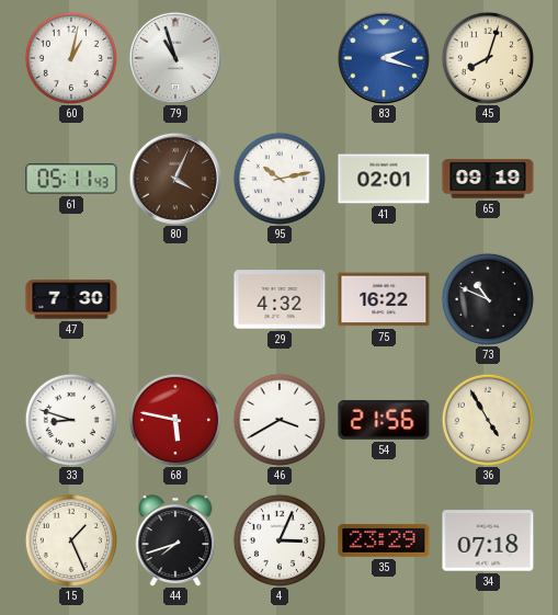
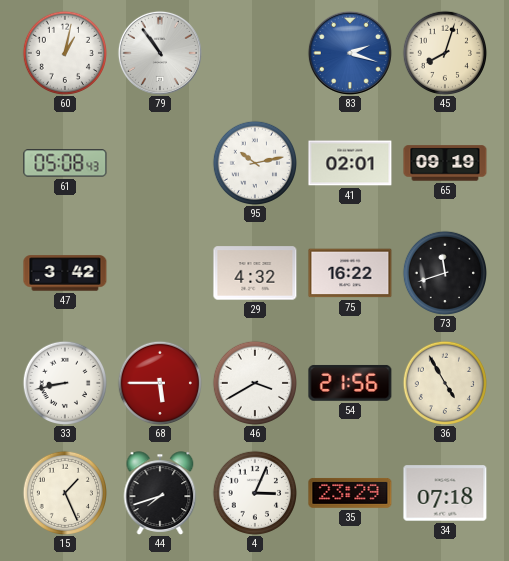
79: 10:57 -> 10:54 (160, 53)
61: 05:11 -> 05:08 (65, 163)
80: 4:04 -> none (175, 179)
47: 7:30 -> 3:42 (65, 273)
73: 10:49 -> 11:42 (444, 272)
33: 8:48 -> 8:43 (64, 382)
68: 5:47 -> 5:45 (159, 382)
